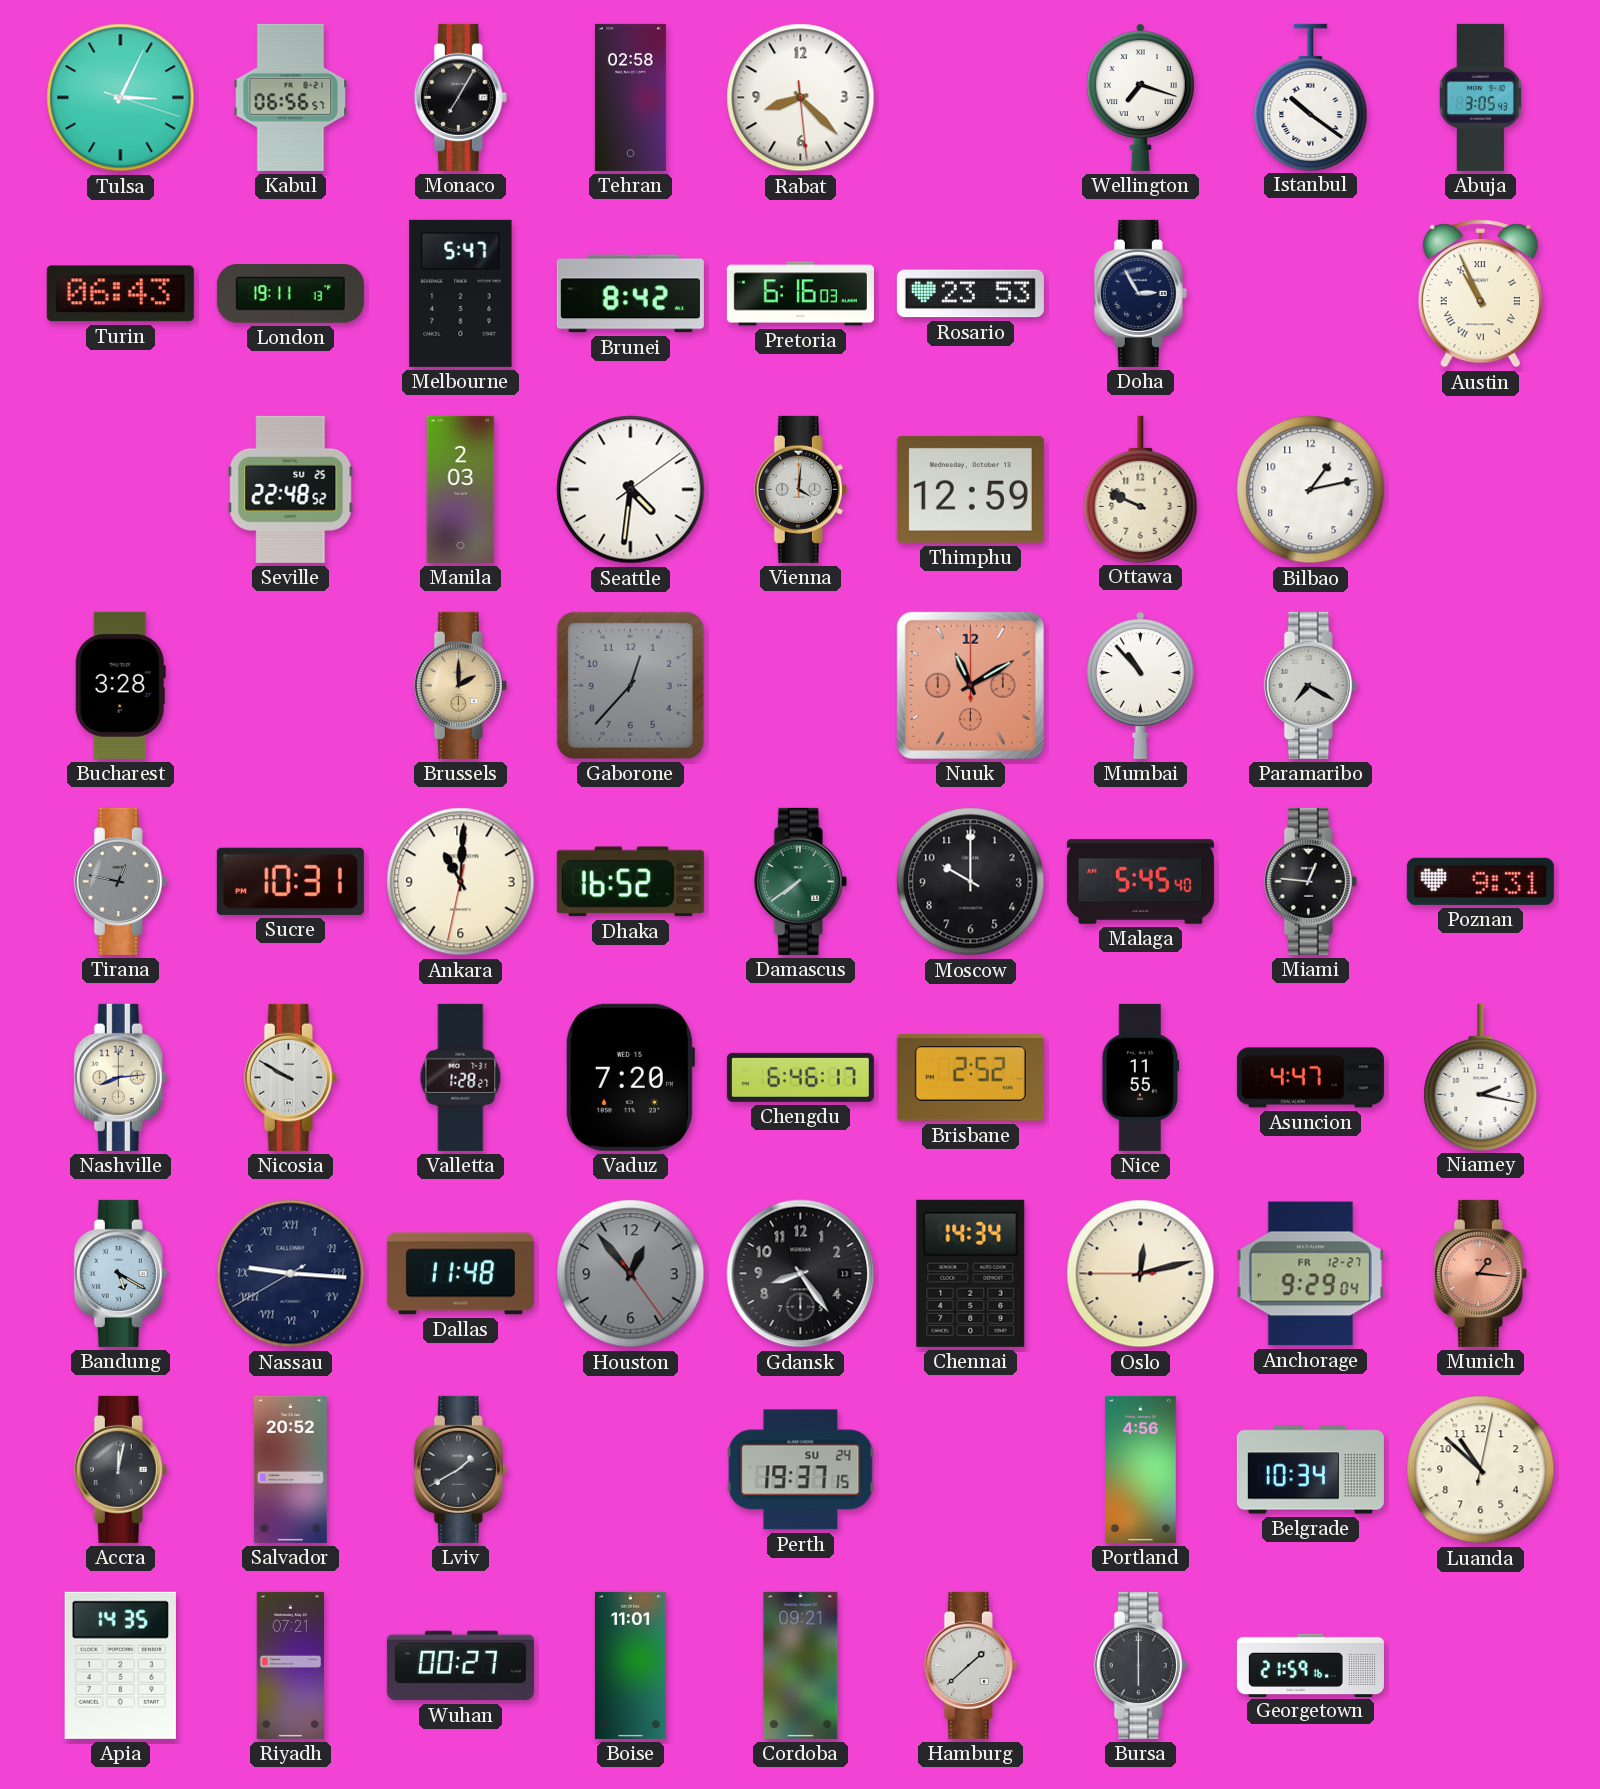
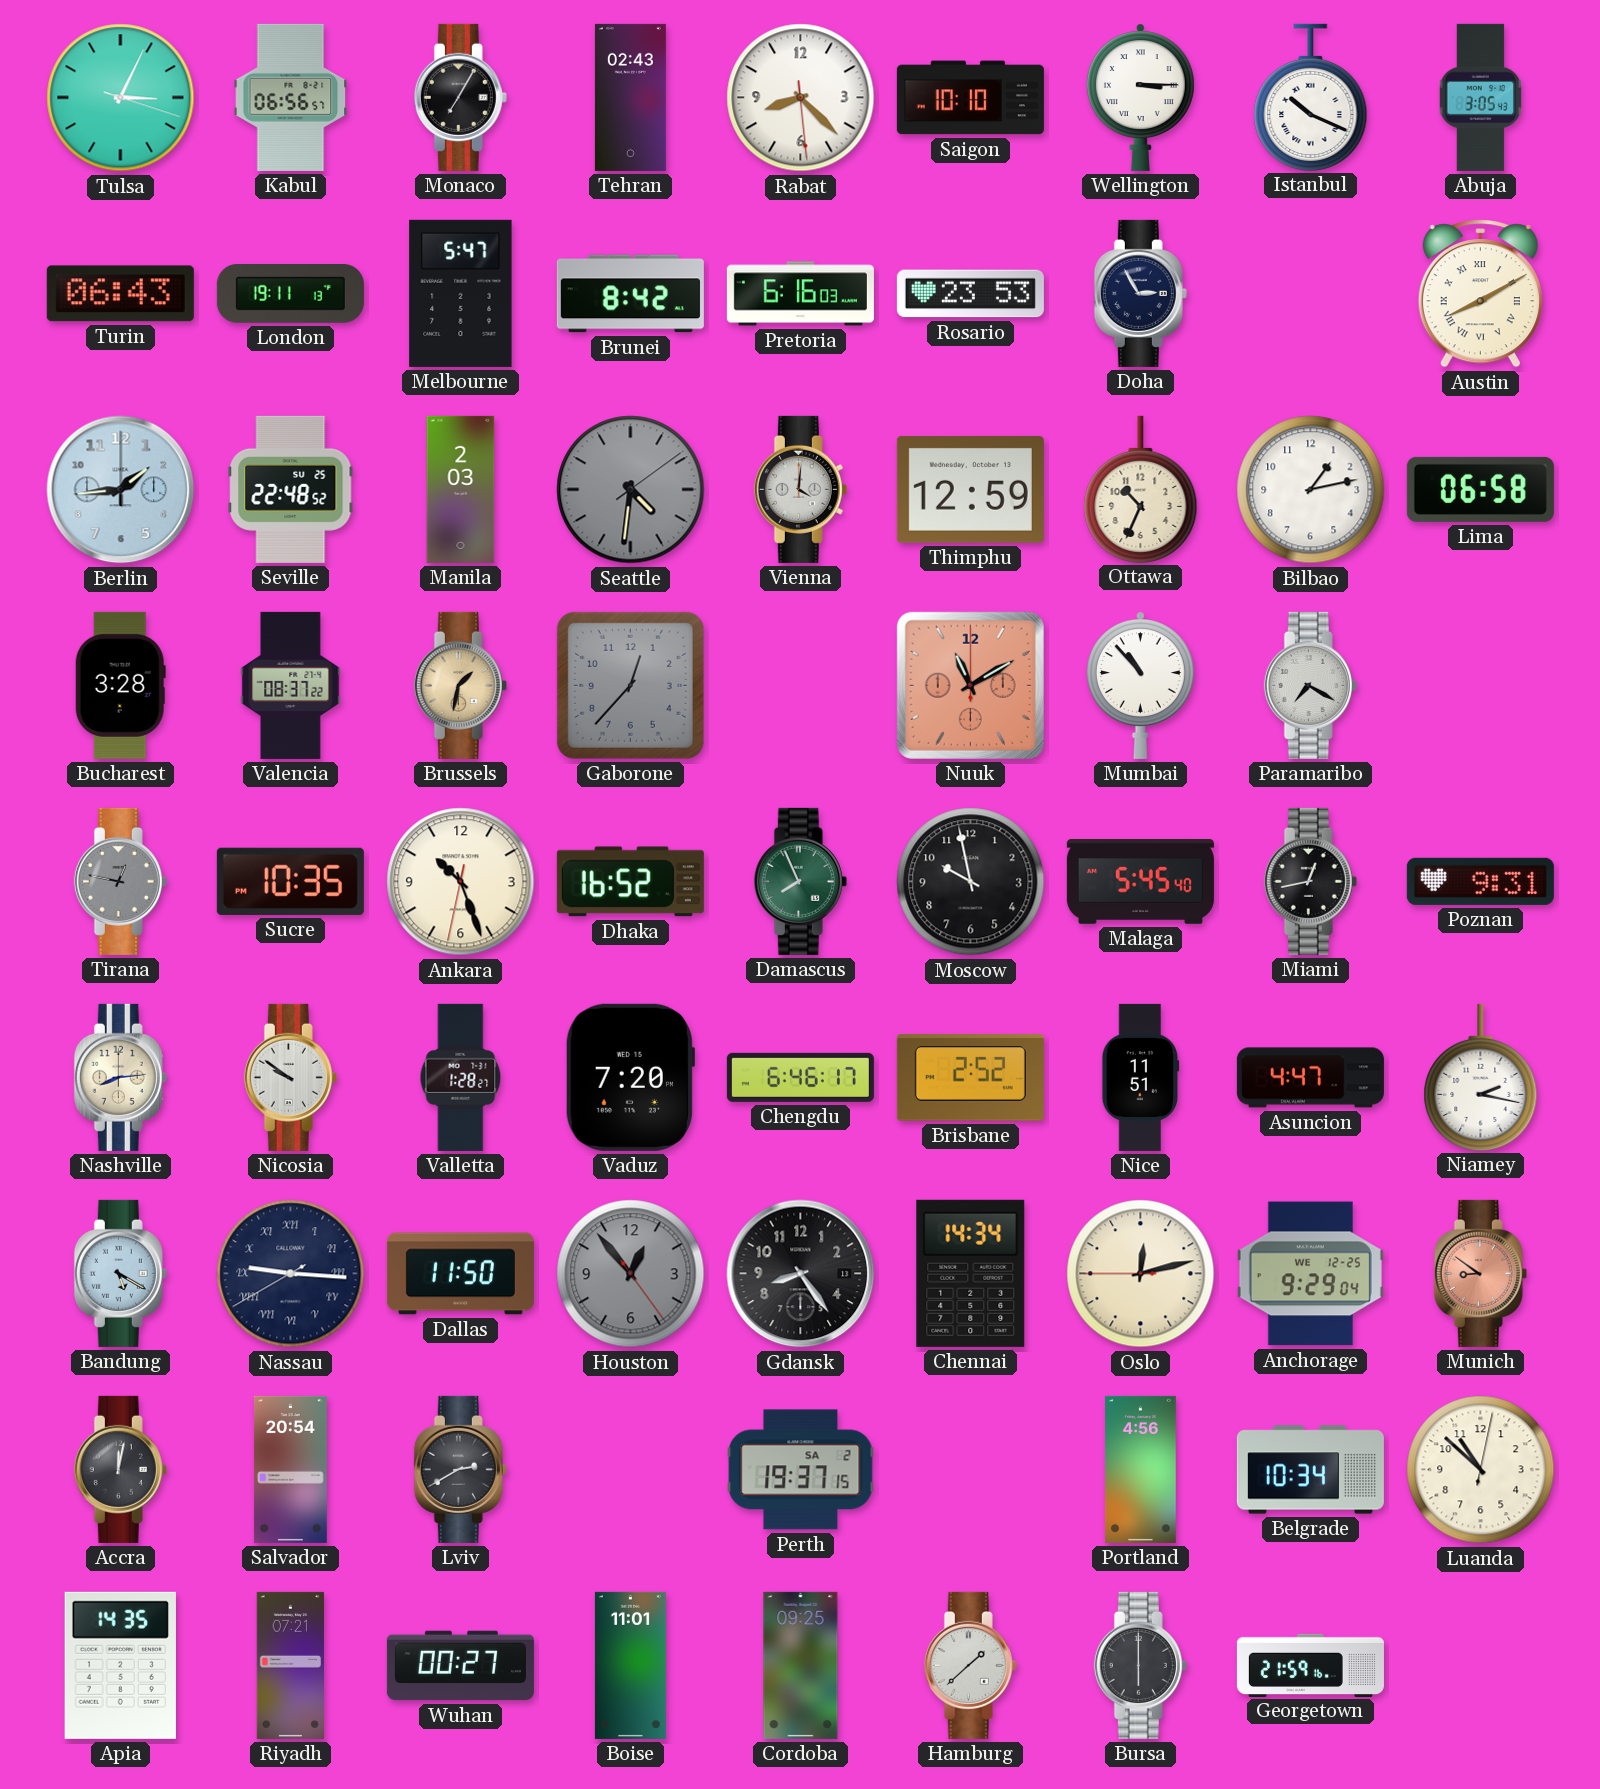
Tehran: 02:58 -> 02:43 (630, 97)
Saigon: none -> 10:10 (970, 98)
Wellington: 7:18 -> 3:15 (1140, 97)
Istanbul: 10:21 -> 10:19 (1311, 97)
Austin: 10:56 -> 8:10 (1480, 294)
Berlin: none -> 1:44 (121, 490)
Seattle dial: white -> grey (631, 490)
Ottawa: 9:49 -> 10:34 (1141, 489)
Lima: none -> 06:58 (1480, 489)
Valencia: none -> 08:37 (291, 685)
Brussels: 2:00 -> 1:32 (460, 685)
Sucre: 10:31 -> 10:35 (290, 881)
Ankara: 11:00 -> 10:26 (461, 882)
Damascus: 7:39 -> 7:56 (800, 881)
Moscow: 10:00 -> 9:58 (971, 882)
Miami: 12:46 -> 12:43 (1310, 881)
Nicosia: 9:50 -> 9:51 (290, 1077)
Nice: 11:55 -> 11:51 (1141, 1077)
Dallas: 11:48 -> 11:50 (460, 1274)
Anchorage date: FR 12-27 -> WE 12-25 (1310, 1274)
Munich: 1:16 -> 8:51 (1480, 1273)
Salvador: 20:52 -> 20:54 (291, 1469)
Lviv: 1:40 -> 2:40 (460, 1469)
Perth date: SU 24 -> SA 2 (801, 1470)
Cordoba: 09:21 -> 09:25 (801, 1665)
